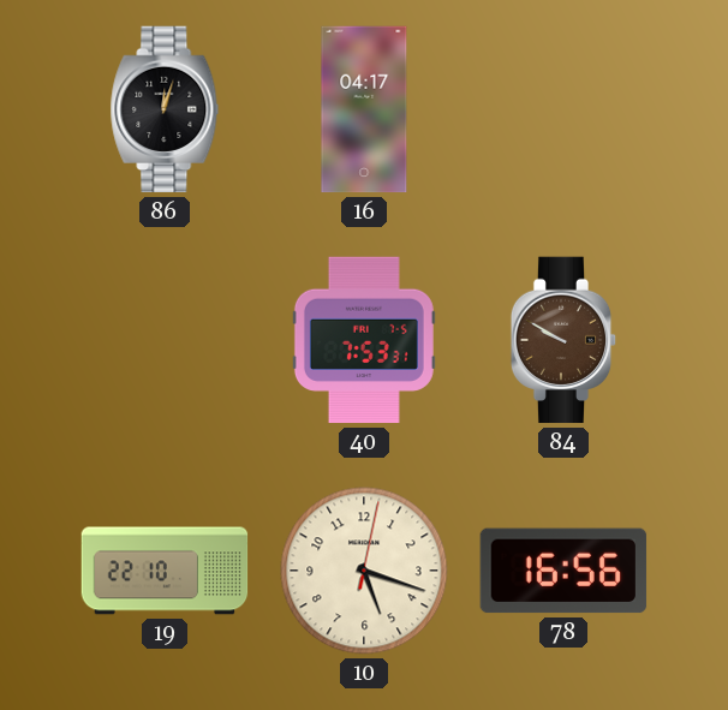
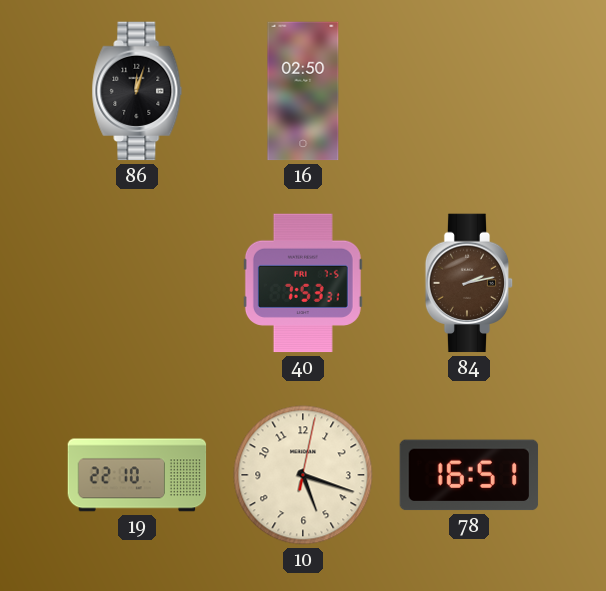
16: 04:17 -> 02:50 (303, 91)
84: 9:50 -> 2:13 (469, 283)
78: 16:56 -> 16:51 (469, 475)
